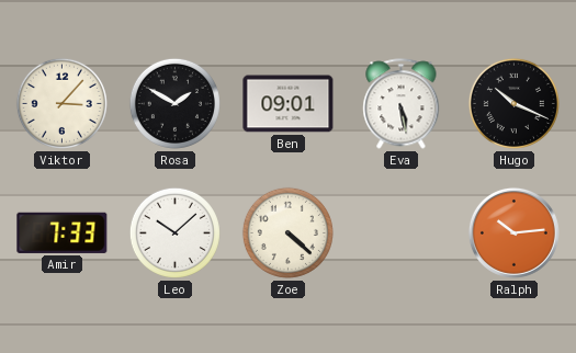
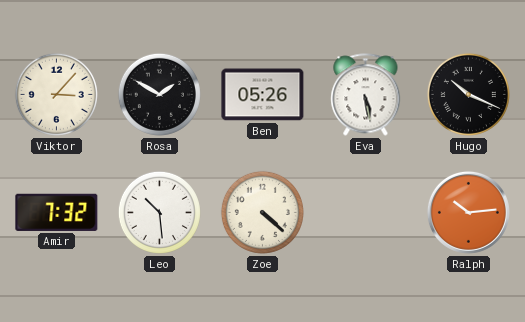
Ben: 09:01 -> 05:26 (263, 95)
Amir: 7:33 -> 7:32 (57, 212)
Leo: 10:08 -> 10:29 (159, 212)
